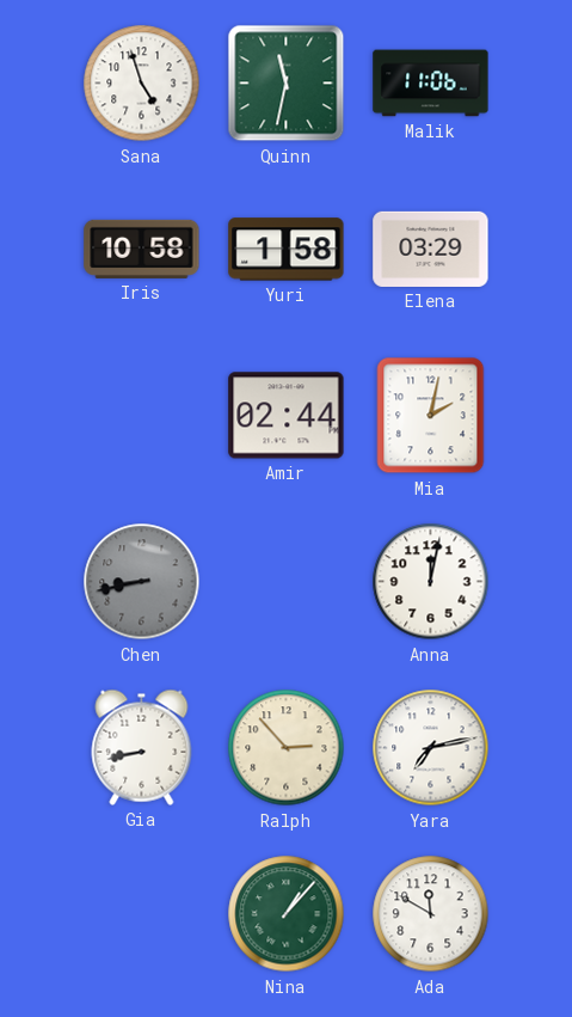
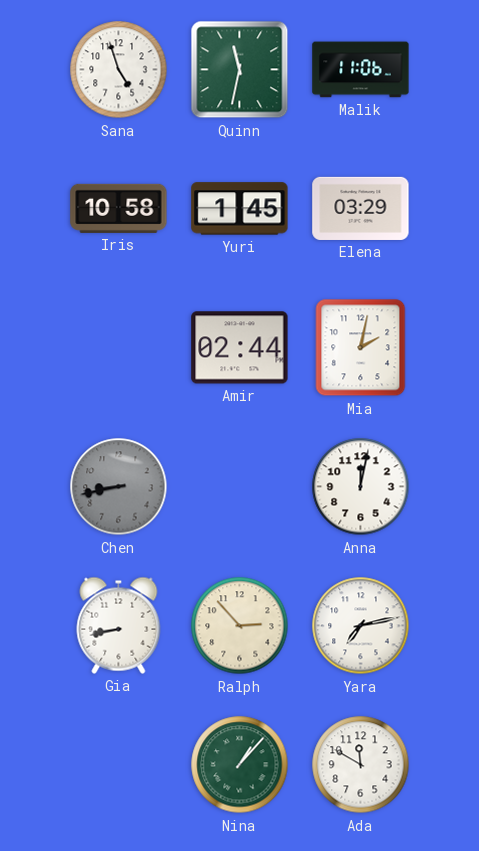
Yuri: 1:58 -> 1:45 (240, 209)
